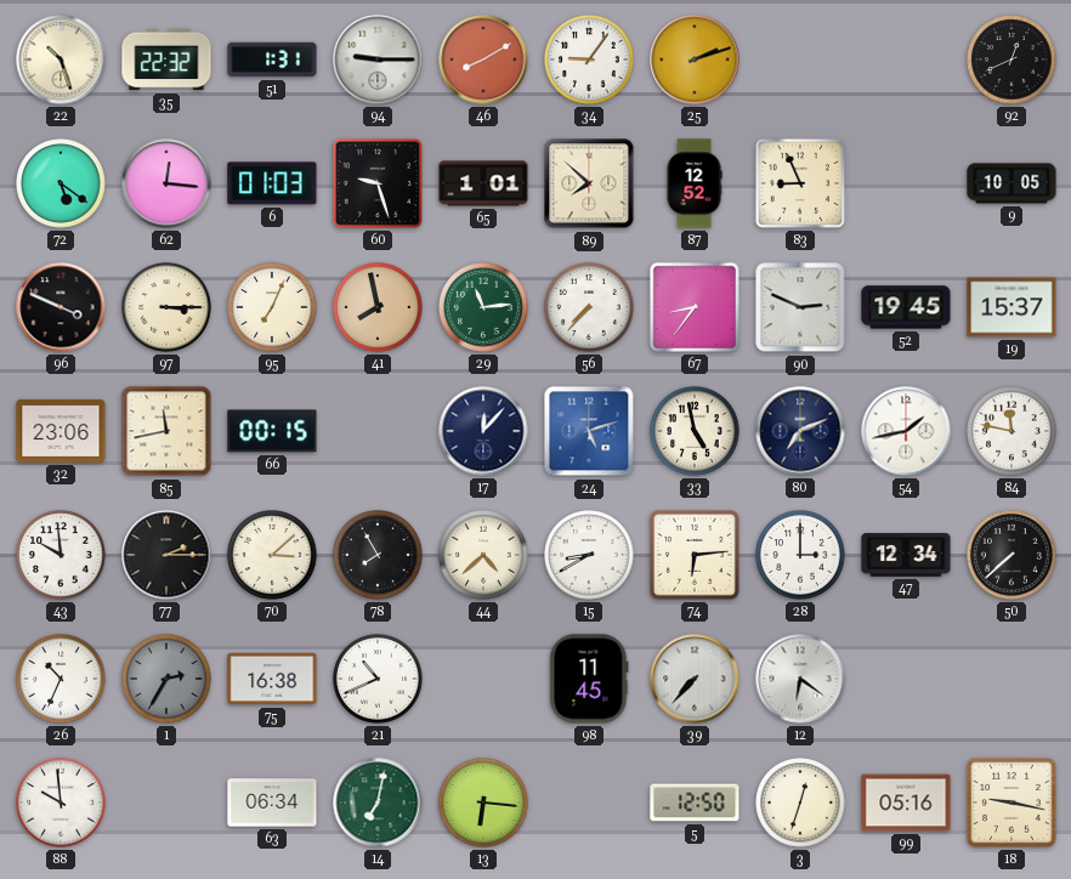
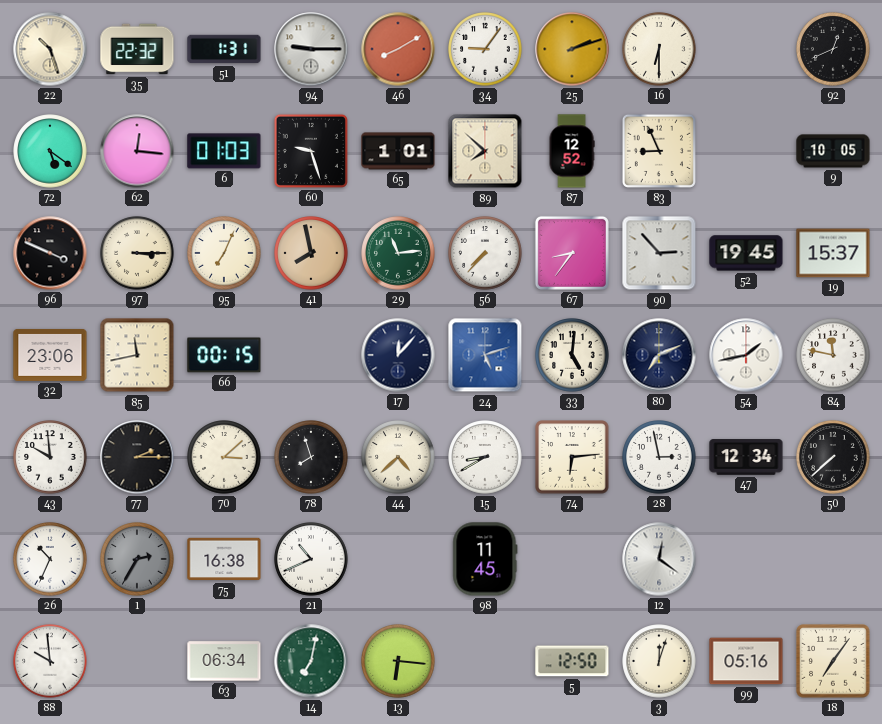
16: none -> 6:30 (659, 49)
90: 2:49 -> 2:53 (659, 253)
33: 4:58 -> 5:01 (572, 355)
78: 7:55 -> 7:57 (311, 457)
28: 3:00 -> 2:58 (659, 457)
39: 7:37 -> none (695, 679)
12: 6:21 -> 12:21 (659, 559)
3: 12:33 -> 12:03 (659, 661)
18: 9:17 -> 7:06 (833, 661)
